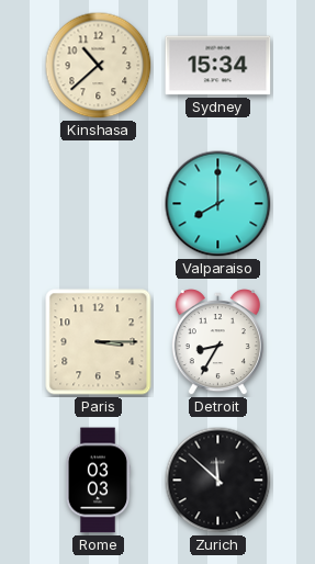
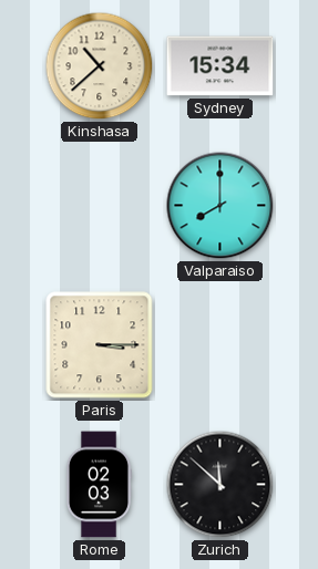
Detroit: 8:35 -> none (217, 342)
Rome: 03:03 -> 02:03 (98, 485)
